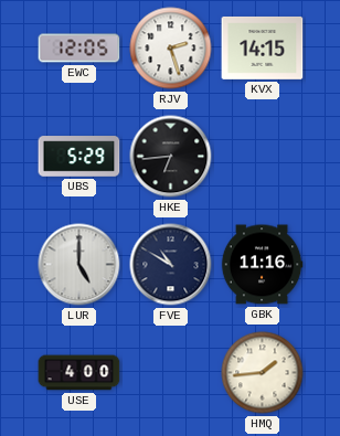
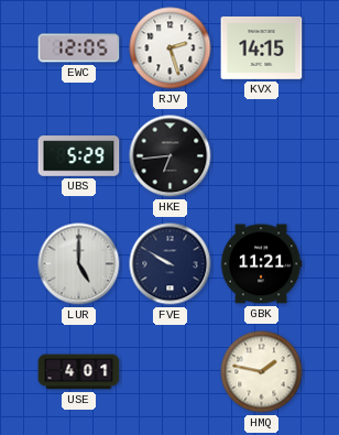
FVE: 10:50 -> 9:50 (171, 264)
GBK: 11:16 -> 11:21 (261, 264)
USE: 4:00 -> 4:01 (79, 372)
HMQ: 1:44 -> 1:47 (262, 372)
